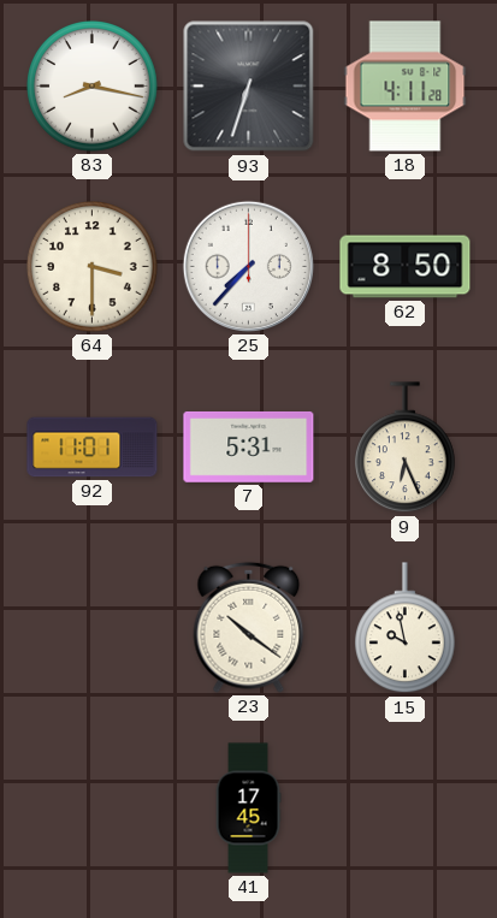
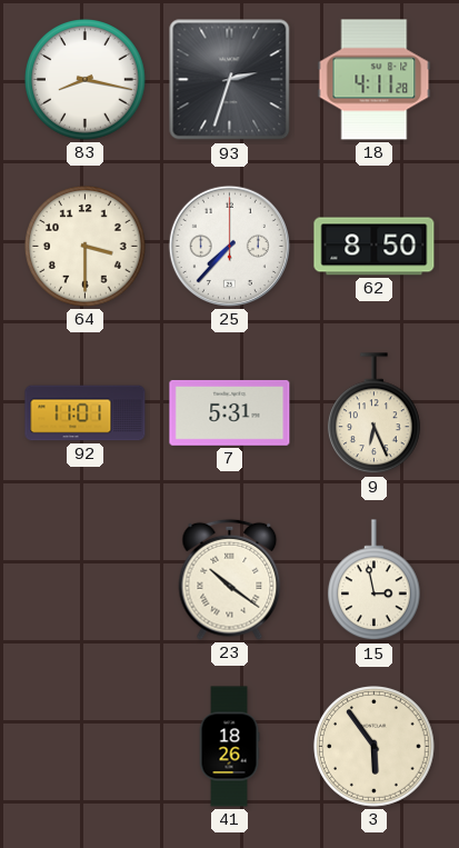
93: 6:33 -> 2:33 (230, 80)
15: 9:58 -> 2:58 (375, 580)
41: 17:45 -> 18:26 (229, 747)
3: none -> 5:54 (375, 747)
